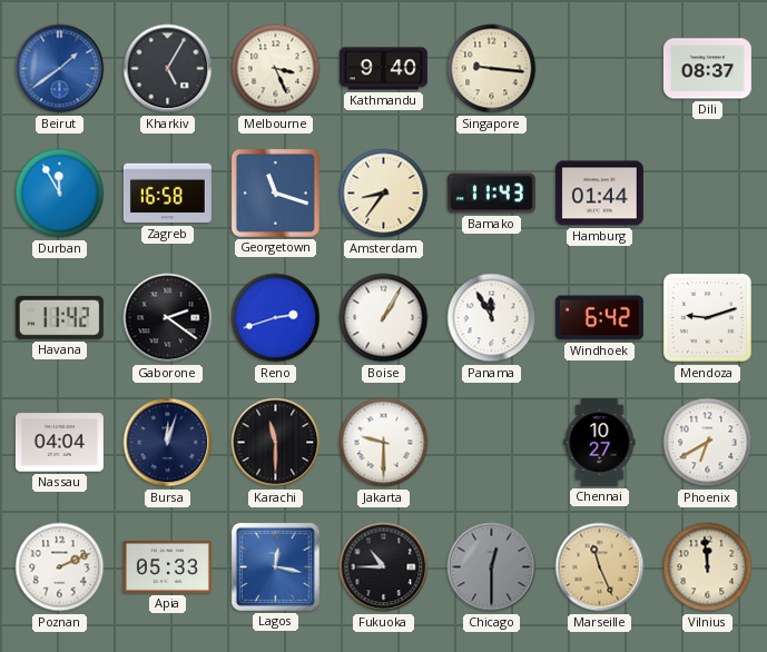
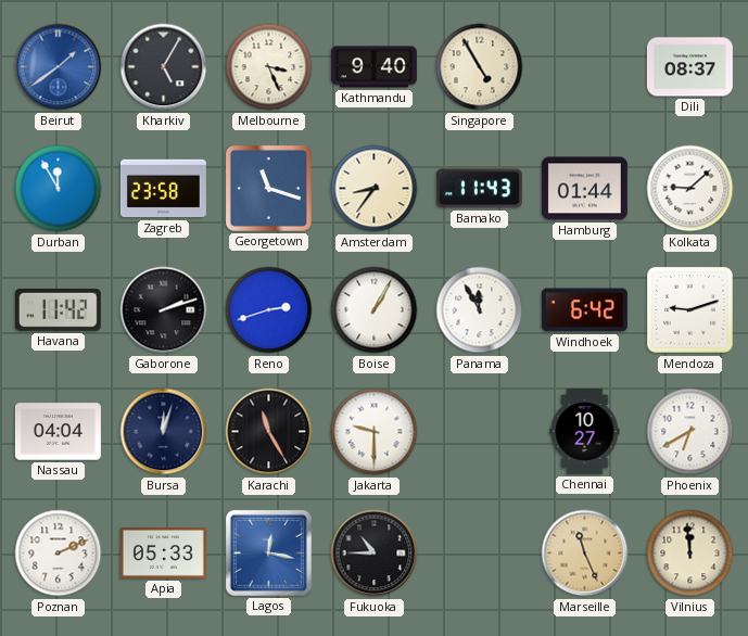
Singapore: 9:16 -> 4:55 (480, 67)
Zagreb: 16:58 -> 23:58 (163, 189)
Kolkata: none -> 9:08 (690, 189)
Gaborone: 2:21 -> 2:12 (164, 310)
Karachi: 11:30 -> 11:25 (269, 432)
Chicago: 12:30 -> none (492, 567)
